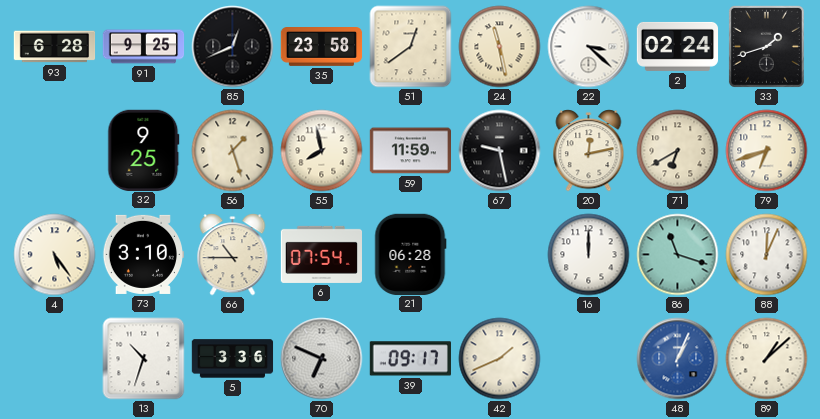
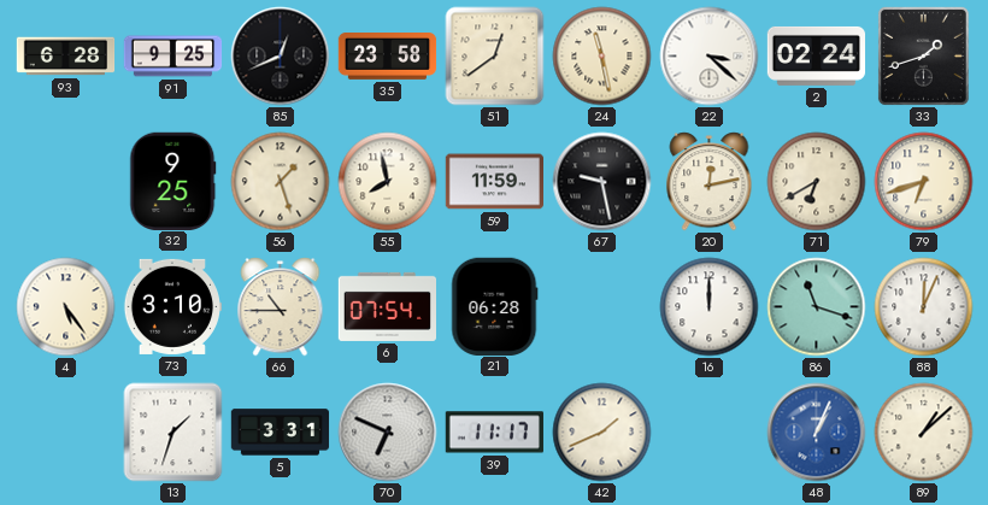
13: 10:33 -> 1:33 (174, 433)
5: 3:36 -> 3:31 (281, 433)
39: 09:17 -> 11:17 (494, 433)
